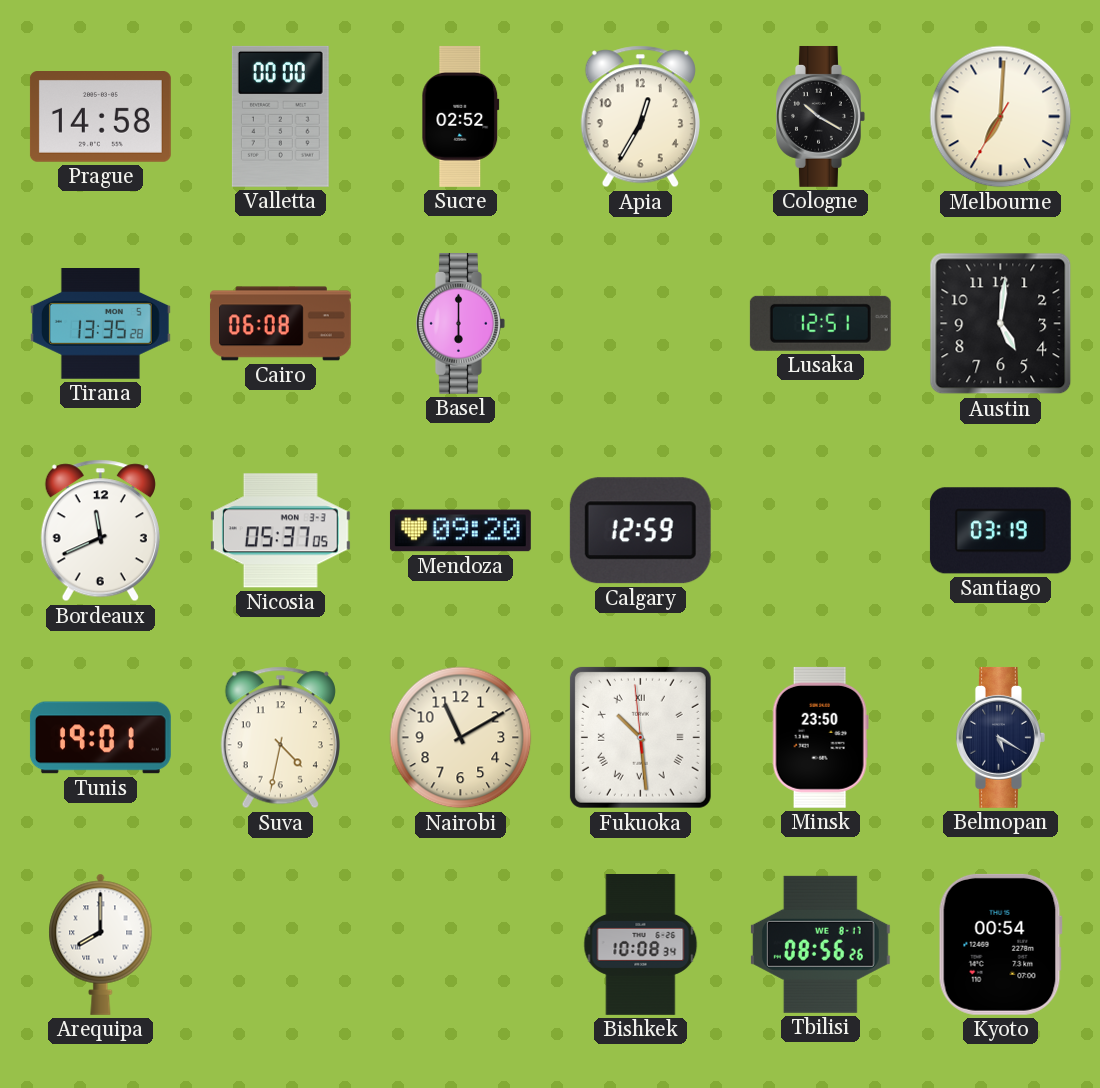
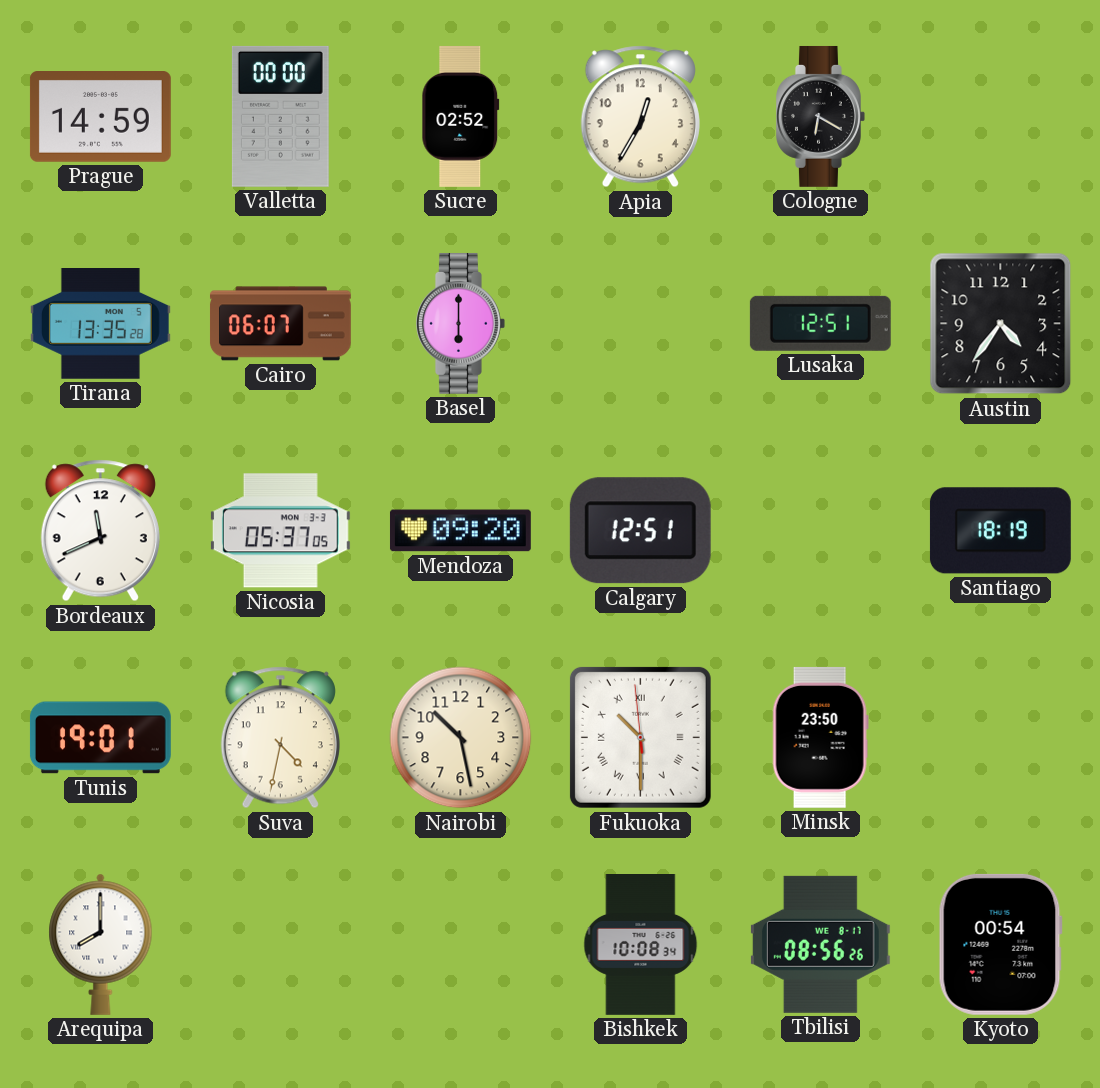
Prague: 14:58 -> 14:59 (100, 117)
Cologne: 10:20 -> 6:20 (821, 116)
Melbourne: 7:00 -> none (1001, 117)
Cairo: 06:08 -> 06:07 (280, 324)
Austin: 5:01 -> 4:36 (1001, 324)
Calgary: 12:59 -> 12:51 (640, 531)
Santiago: 03:19 -> 18:19 (1000, 531)
Nairobi: 11:10 -> 10:28 (461, 738)
Fukuoka: 10:28 -> 10:29 (640, 737)
Belmopan: 5:20 -> none (1001, 737)
